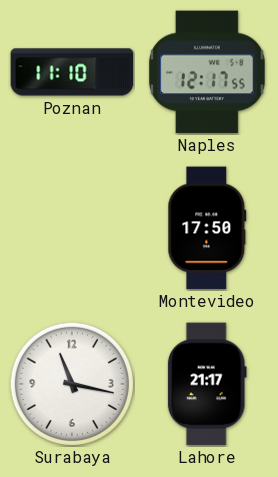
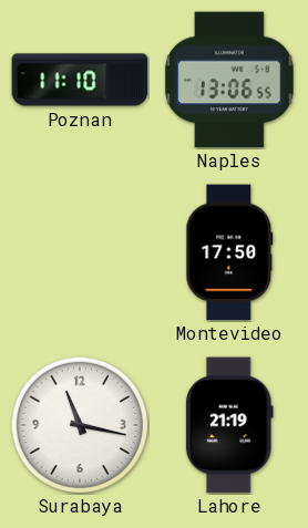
Naples: 12:17 -> 13:06 (229, 80)
Lahore: 21:17 -> 21:19 (229, 425)
